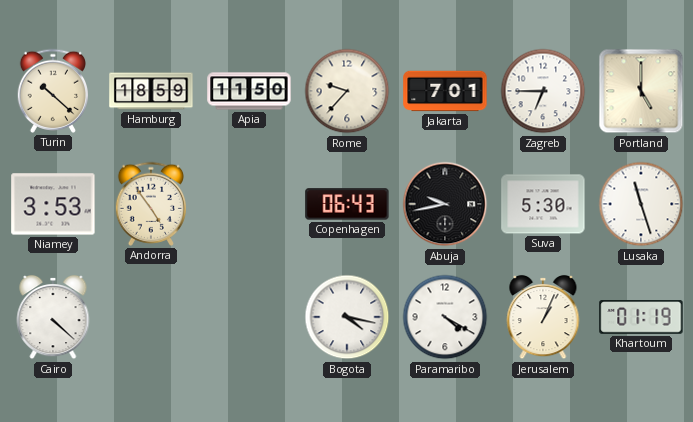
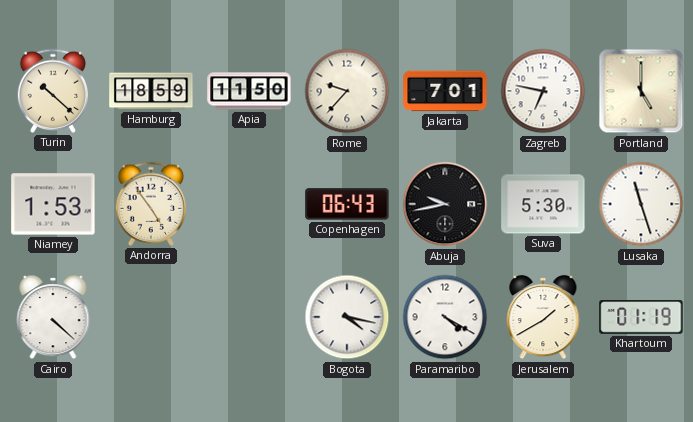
Zagreb: 6:45 -> 6:47 (543, 91)
Niamey: 3:53 -> 1:53 (53, 204)
Jerusalem: 1:04 -> 1:40 (543, 317)
